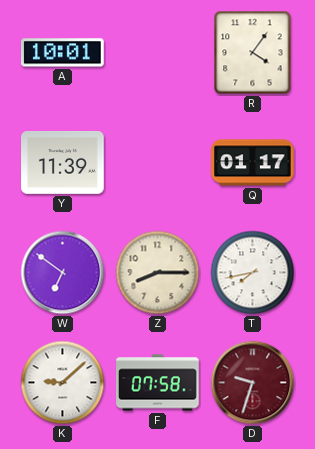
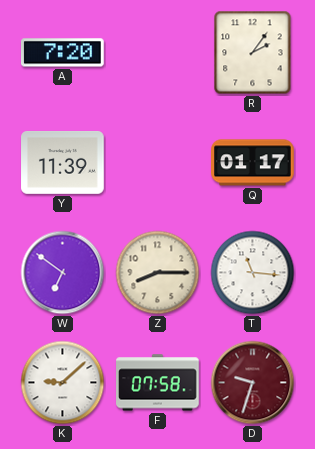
A: 10:01 -> 7:20 (63, 53)
R: 4:06 -> 2:06 (253, 53)
T: 7:43 -> 11:16 (253, 273)
